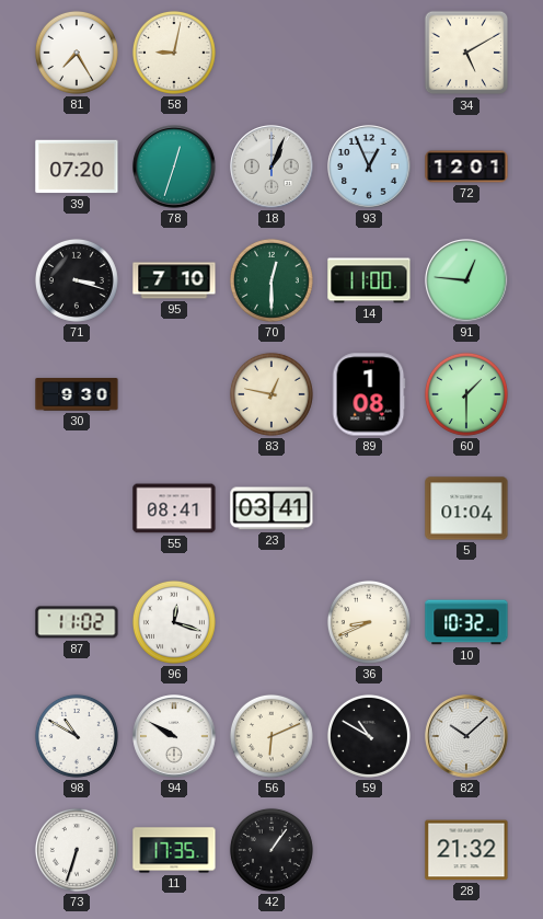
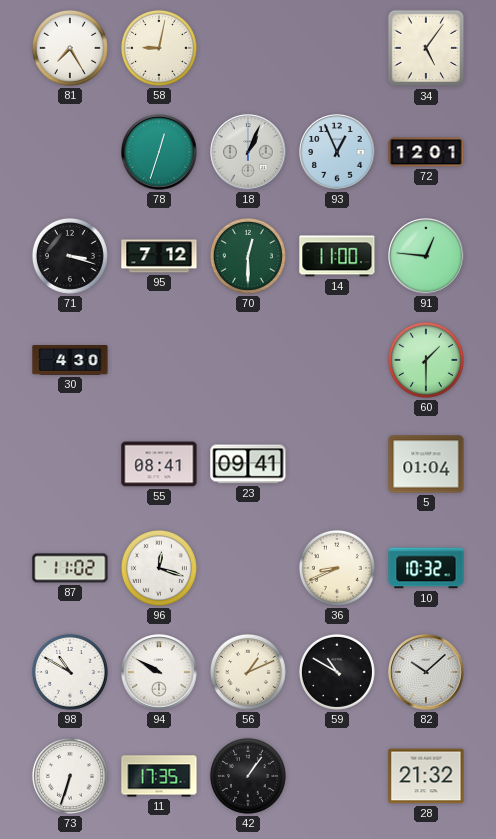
34: 5:10 -> 5:06 (426, 48)
39: 07:20 -> none (77, 166)
95: 7:10 -> 7:12 (159, 256)
30: 9:30 -> 4:30 (70, 360)
83: 12:47 -> none (271, 394)
89: 1:08 -> none (369, 394)
23: 03:41 -> 09:41 (248, 464)
56: 6:11 -> 1:11 (248, 672)
